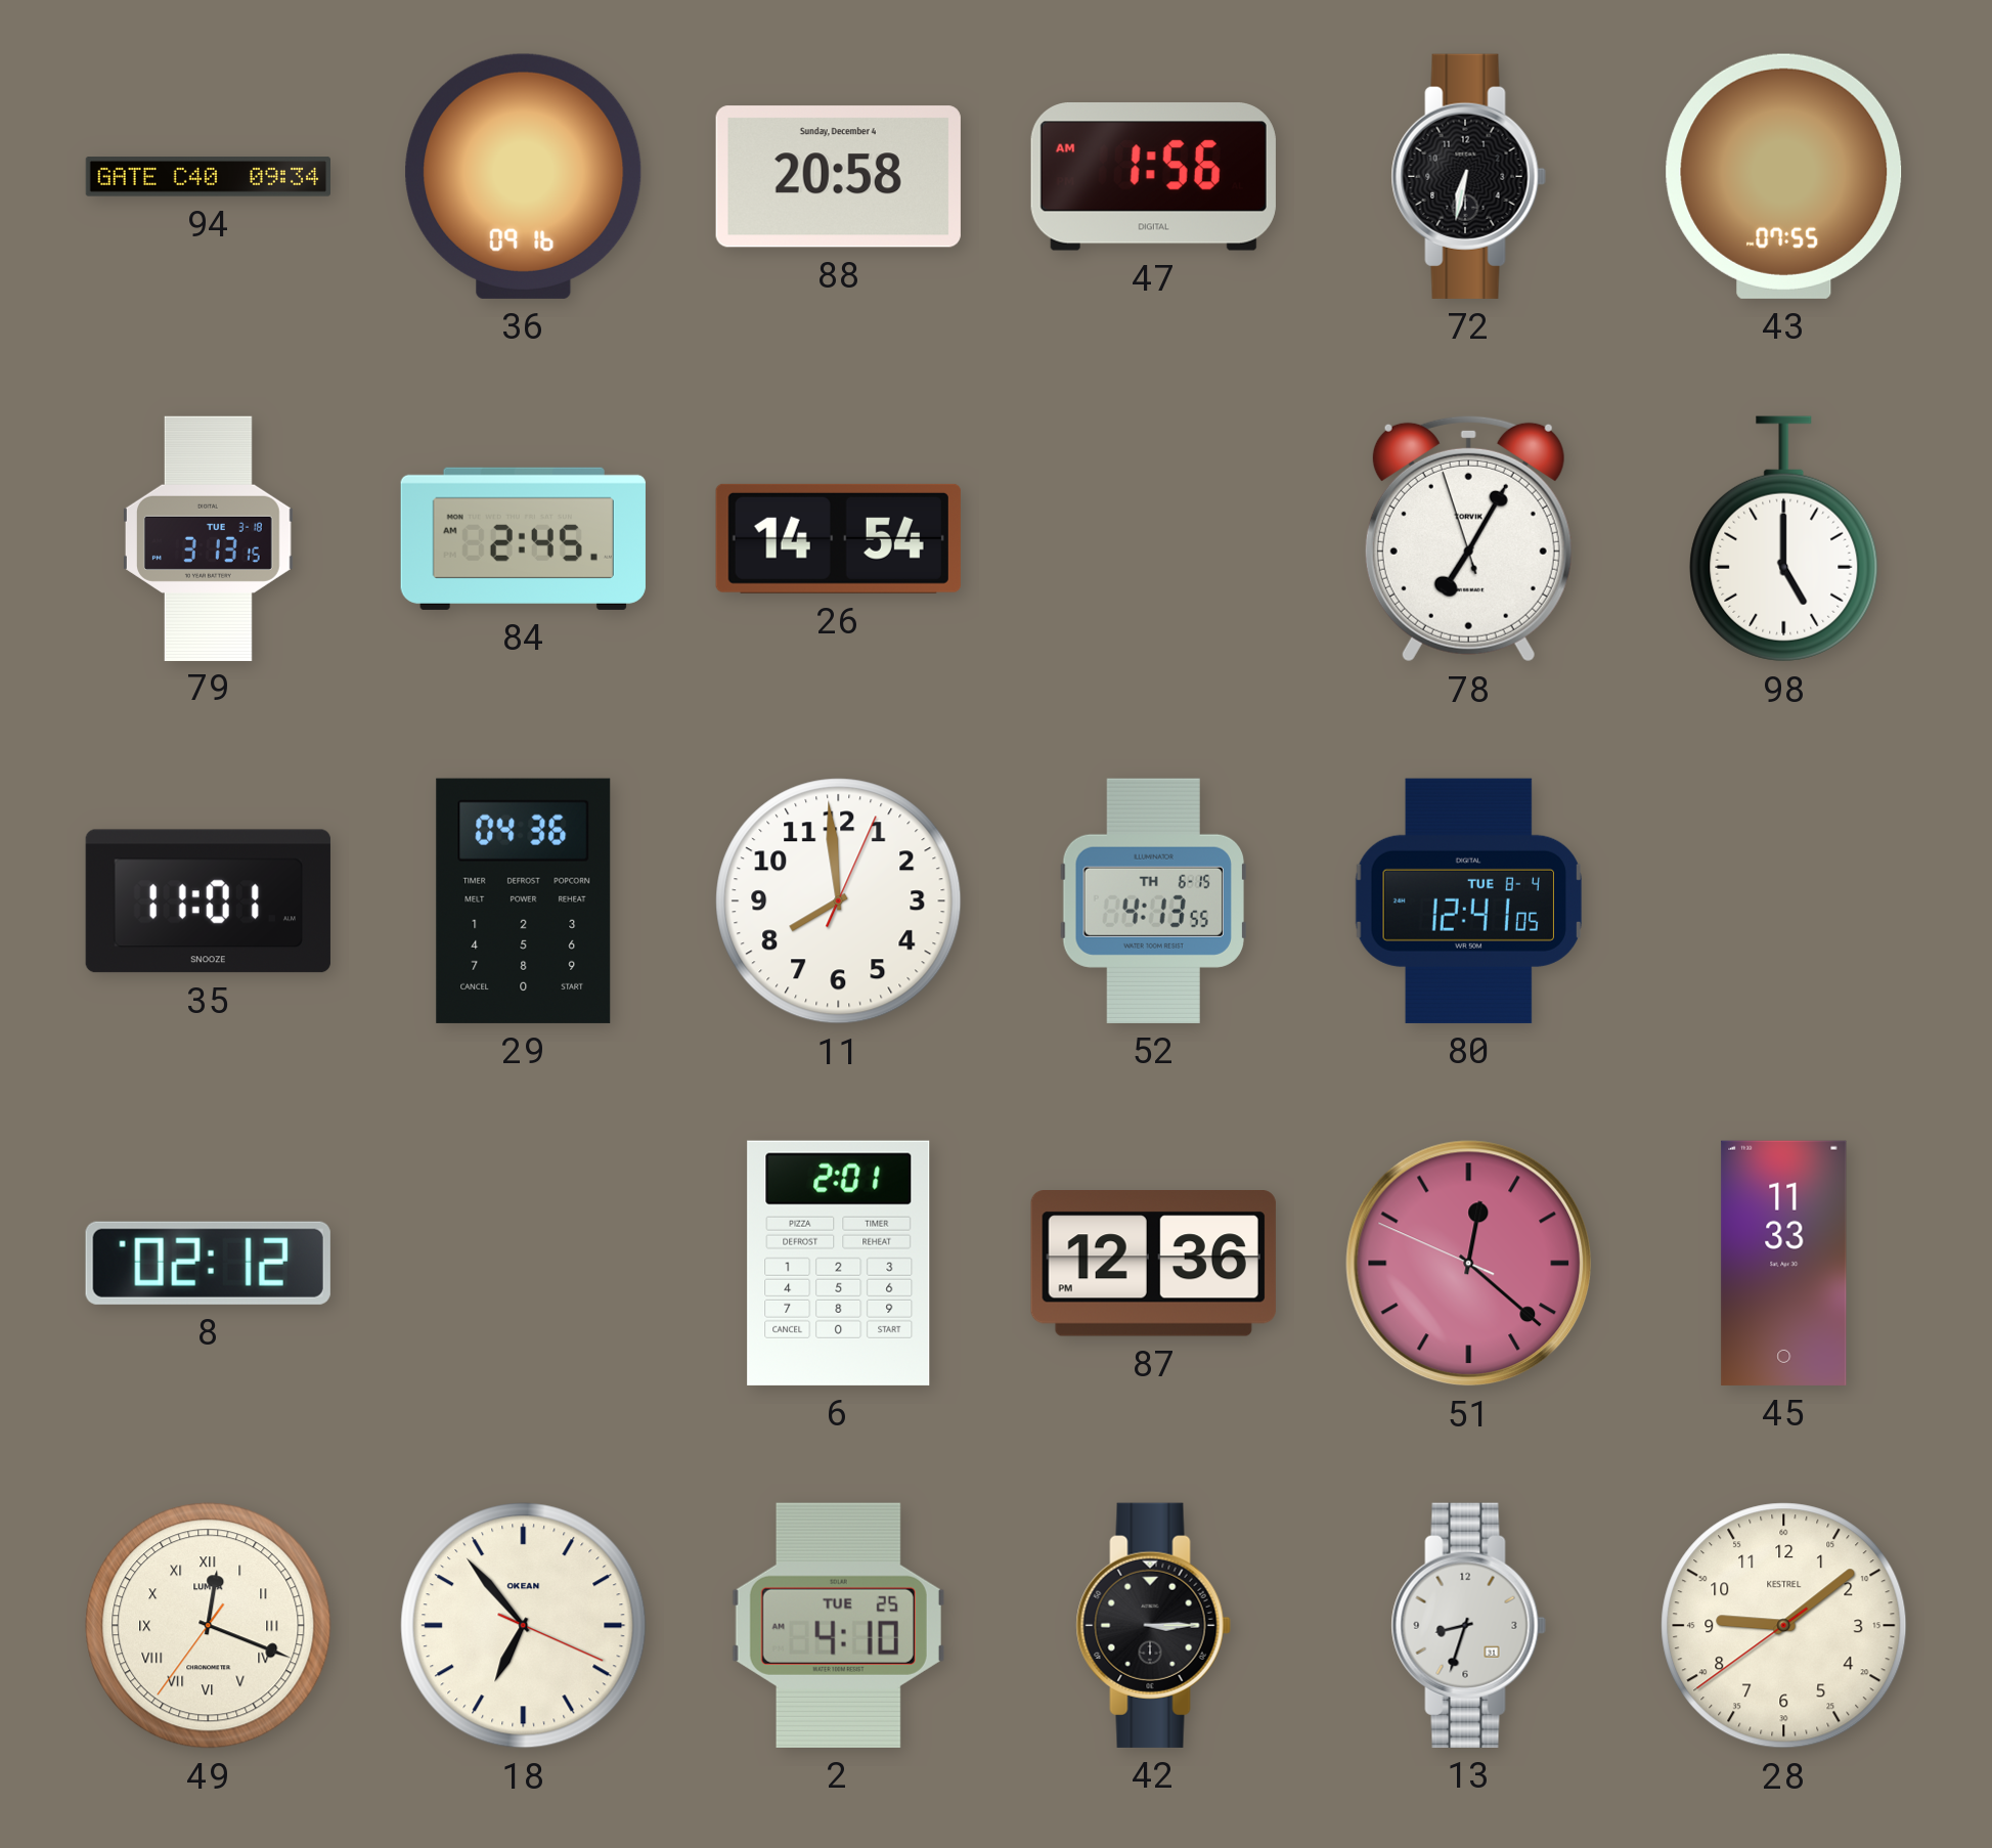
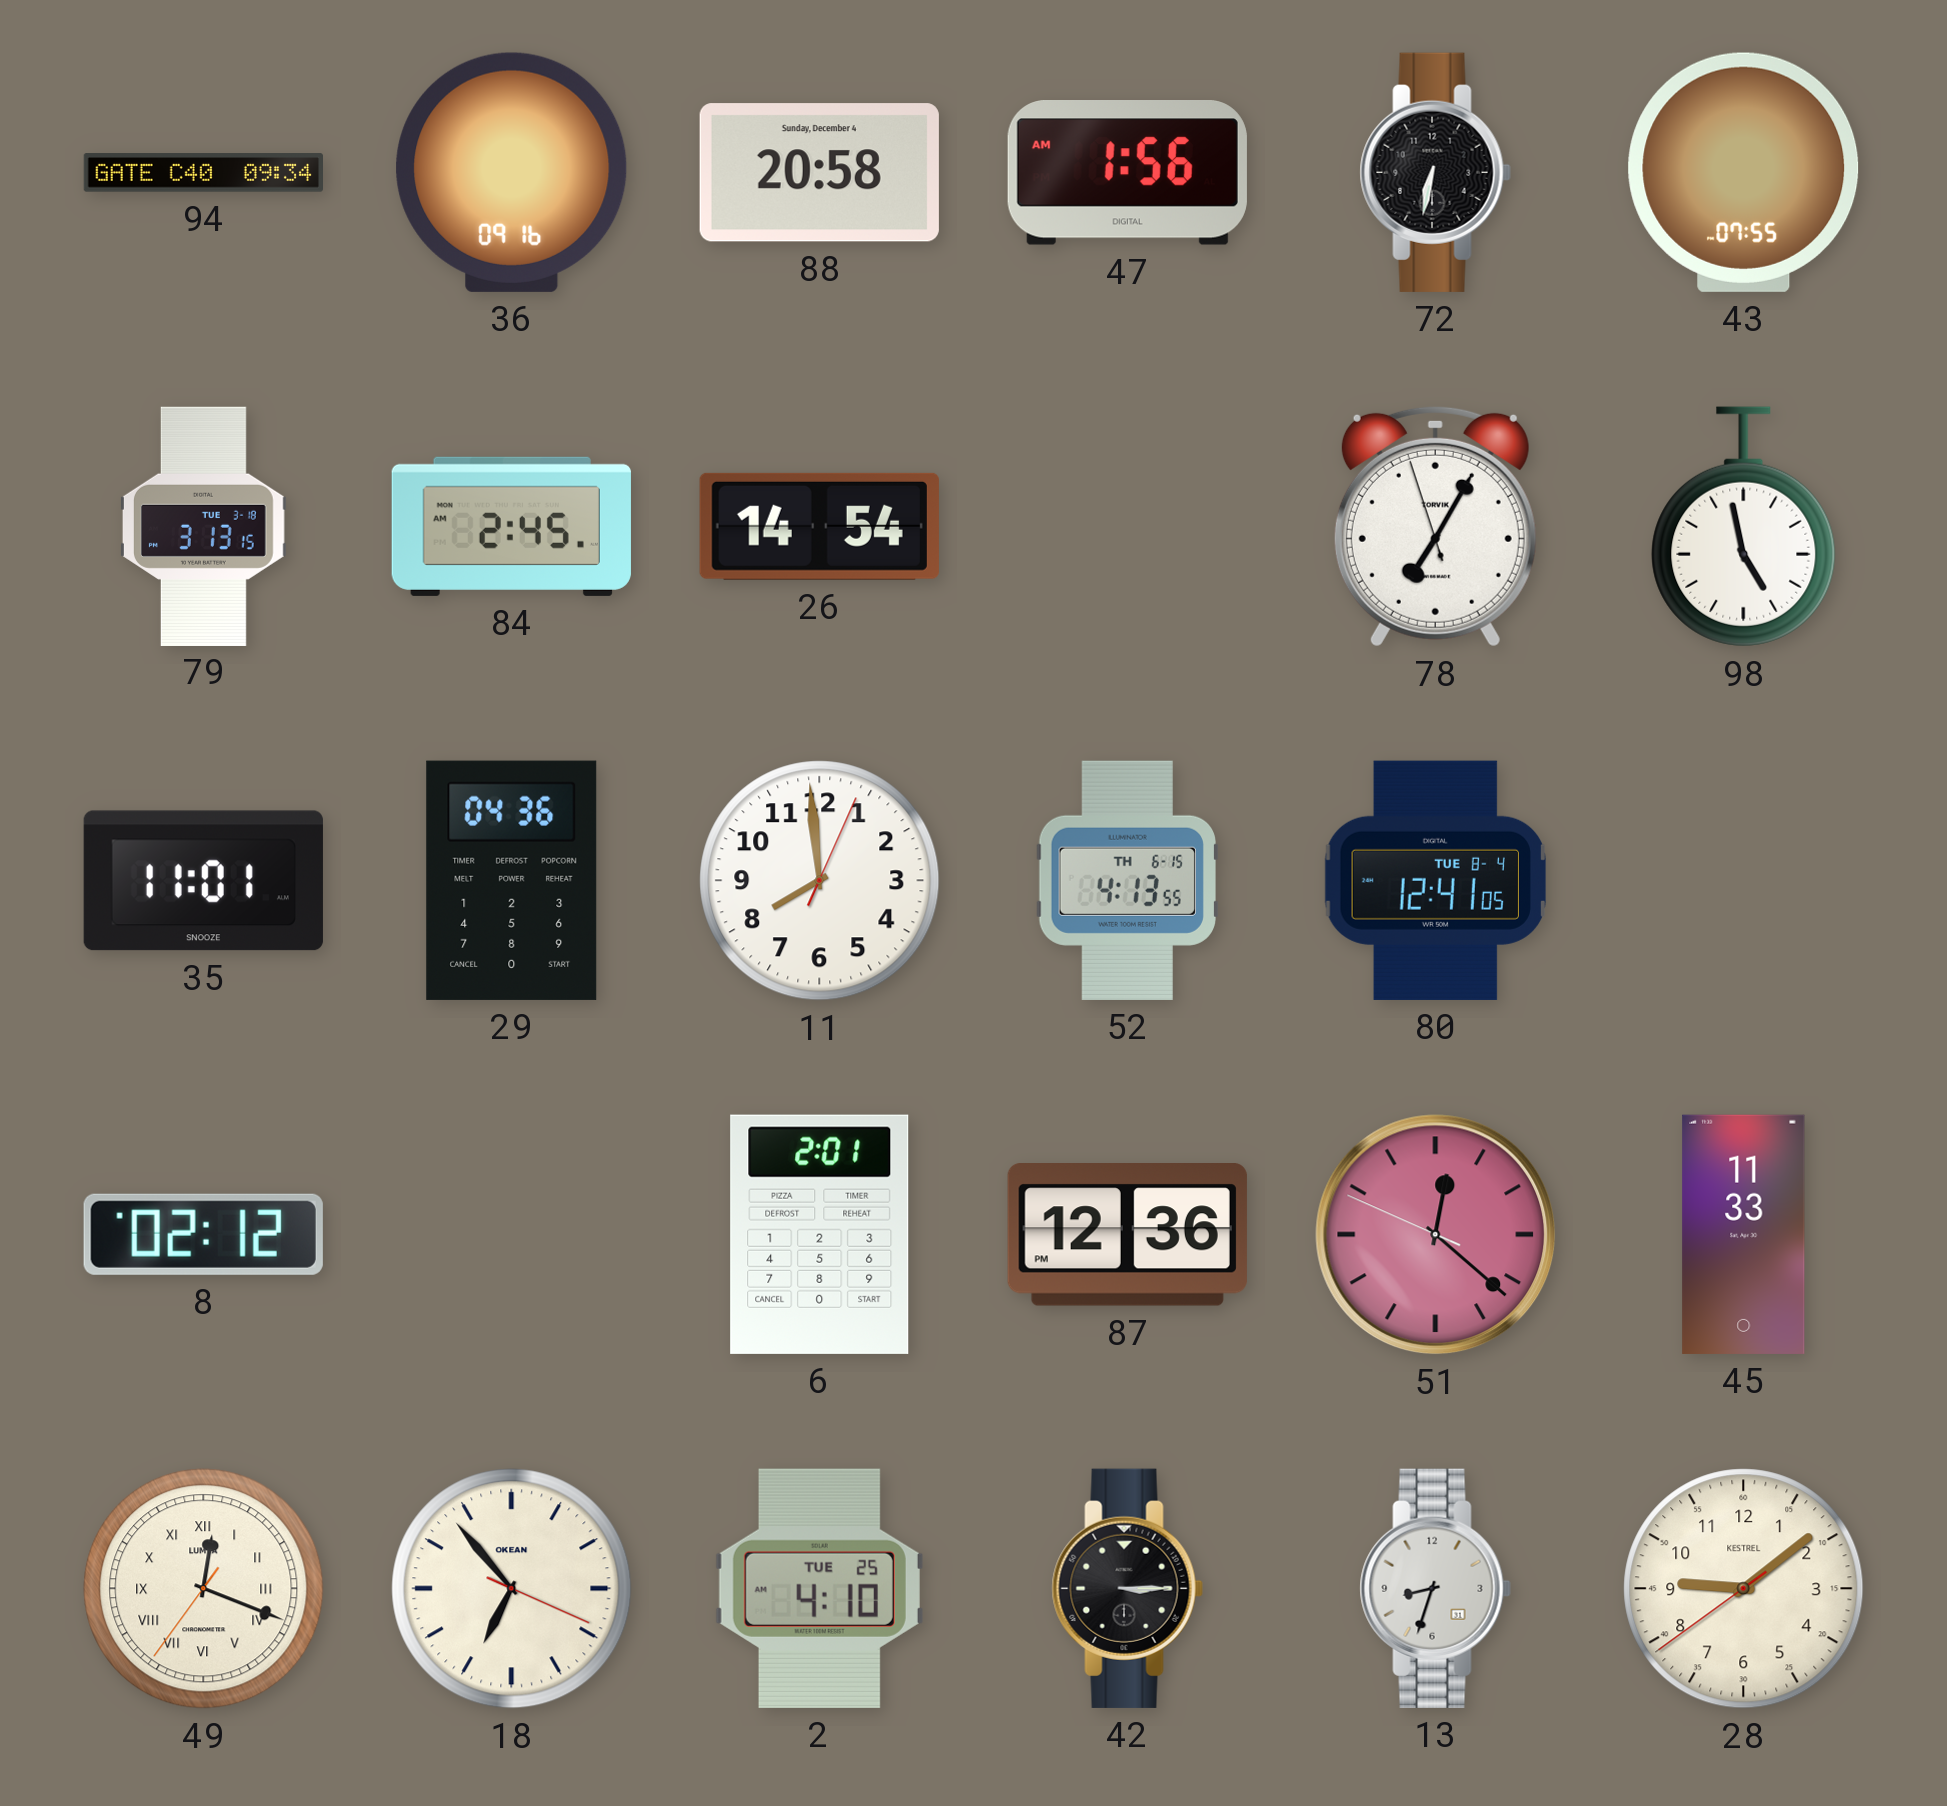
98: 5:00 -> 4:58 (1744, 527)
